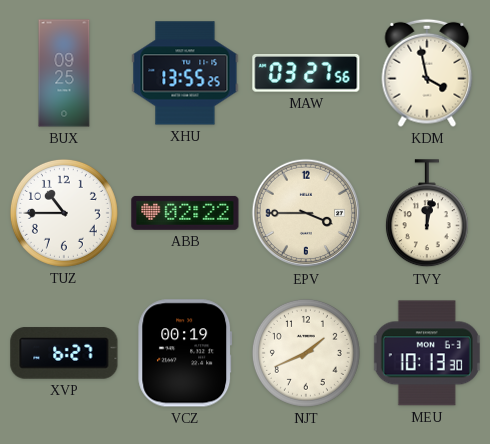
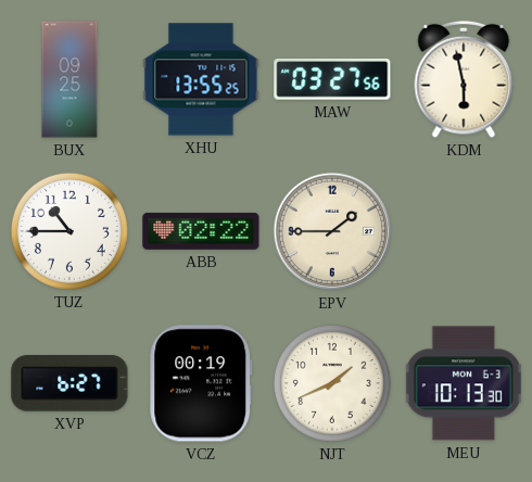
KDM: 3:58 -> 5:58 (464, 79)
EPV: 3:45 -> 1:45 (332, 231)
TVY: 12:02 -> none (427, 214)
